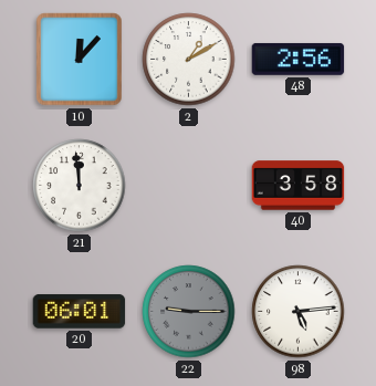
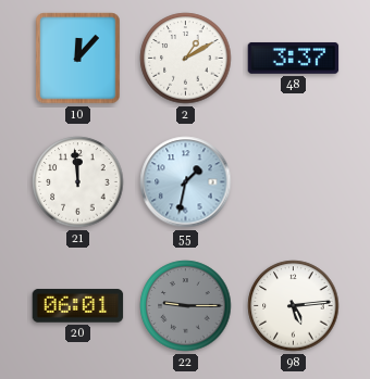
48: 2:56 -> 3:37 (294, 58)
55: none -> 1:32 (186, 182)
40: 3:58 -> none (299, 186)
